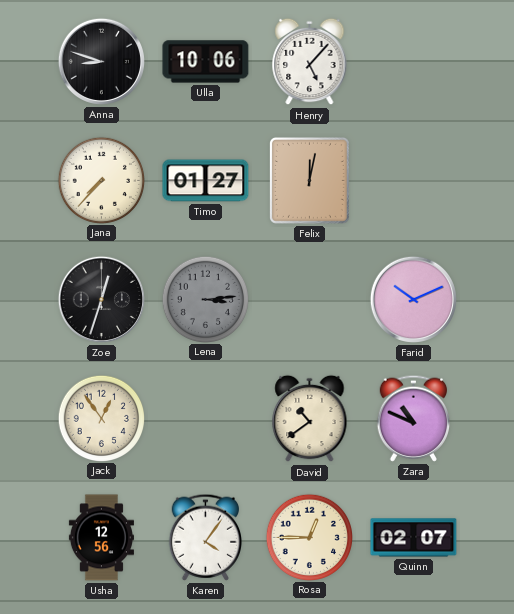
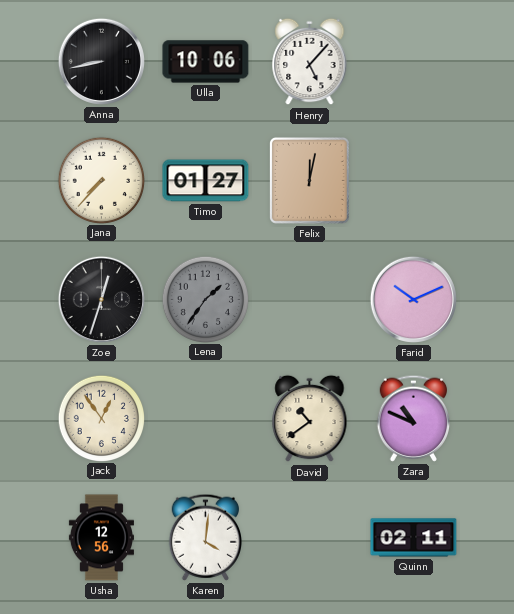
Anna: 8:48 -> 8:43 (101, 61)
Lena: 3:14 -> 1:36 (205, 299)
Karen: 4:06 -> 4:01 (206, 537)
Rosa: 12:45 -> none (309, 537)
Quinn: 02:07 -> 02:11 (414, 538)
